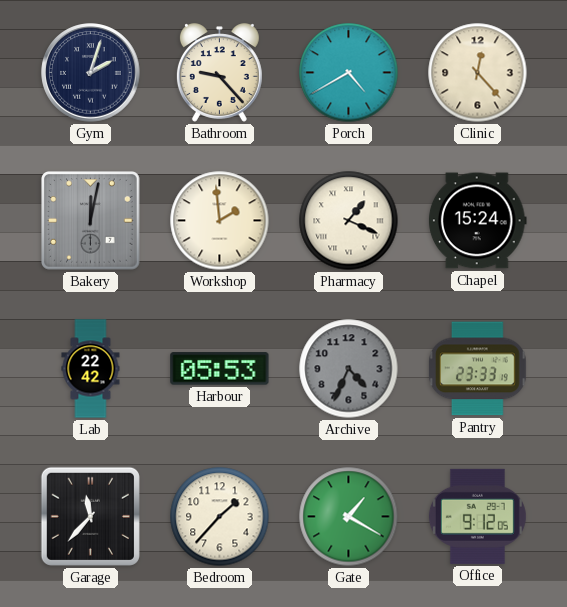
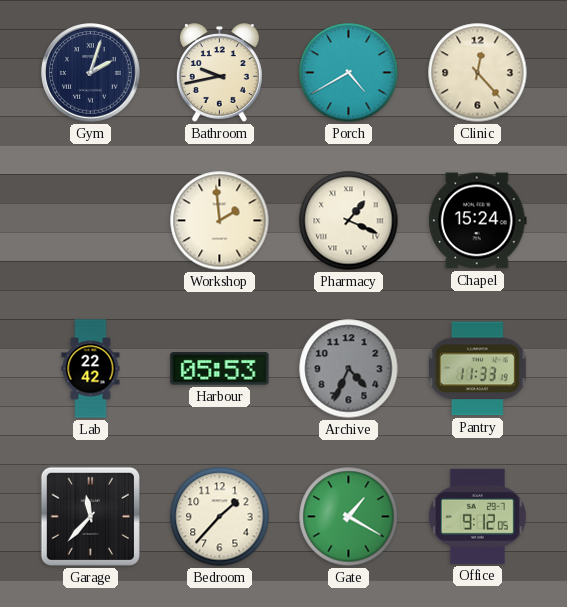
Bathroom: 9:23 -> 9:43 (219, 73)
Bakery: 12:02 -> none (91, 221)
Pantry: 23:33 -> 11:33 (478, 369)
